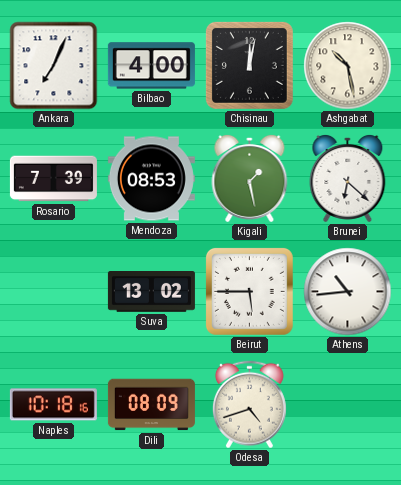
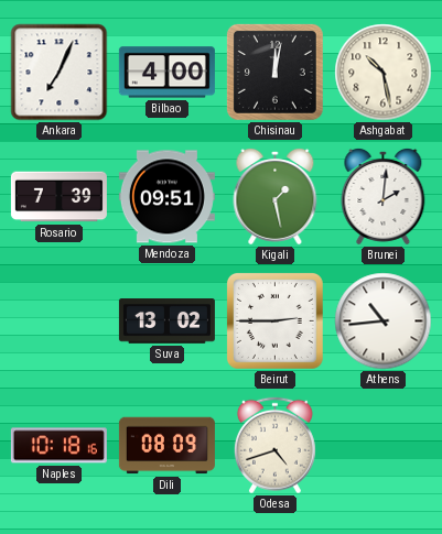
Mendoza: 08:53 -> 09:51 (166, 197)
Brunei: 6:22 -> 2:01 (384, 196)
Beirut: 5:45 -> 2:45 (274, 320)
